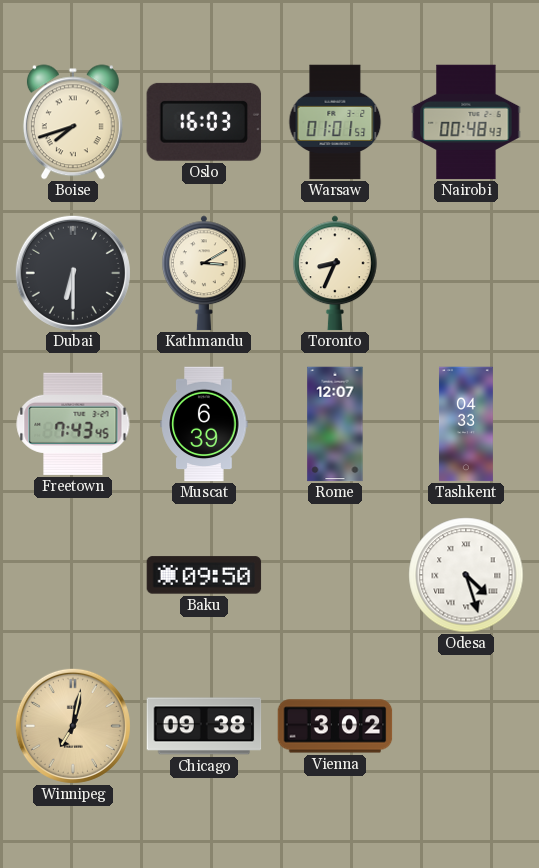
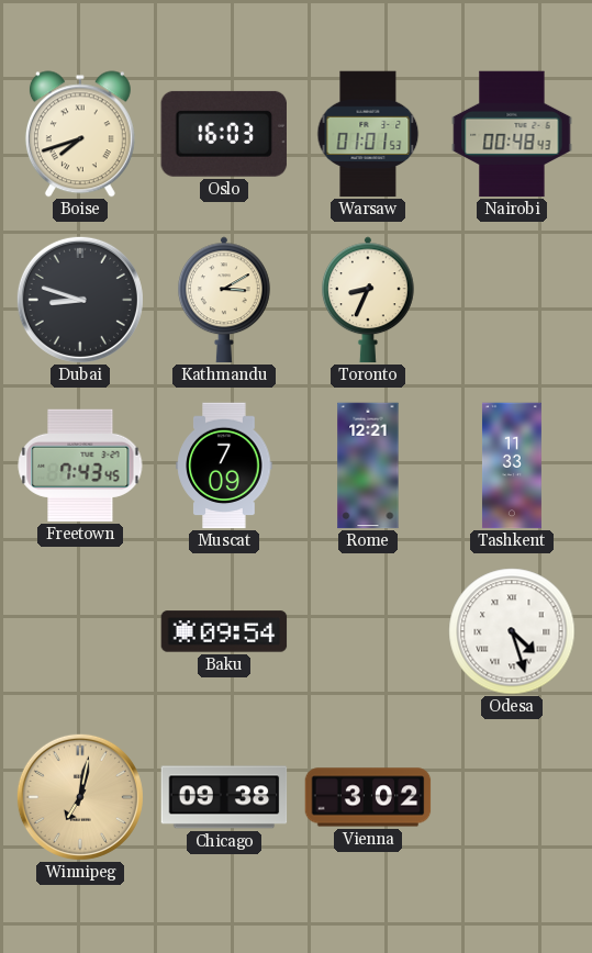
Dubai: 6:30 -> 8:48 (80, 300)
Muscat: 6:39 -> 7:09 (224, 466)
Rome: 12:07 -> 12:21 (368, 466)
Tashkent: 04:33 -> 11:33 (512, 466)
Baku: 09:50 -> 09:54 (224, 631)
